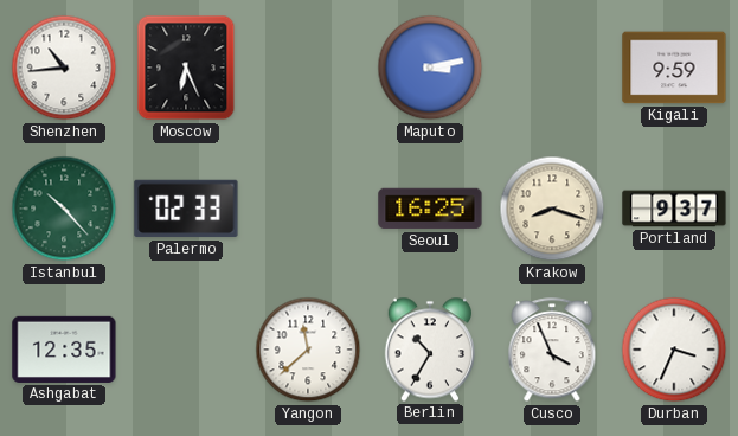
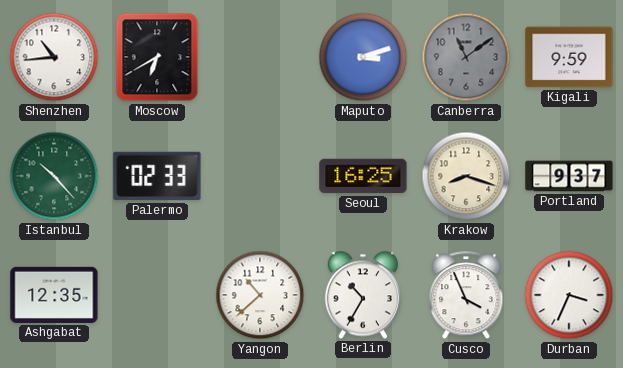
Moscow: 6:26 -> 6:40 (157, 57)
Maputo: 3:13 -> 3:12 (363, 57)
Canberra: none -> 11:09 (466, 57)
Yangon: 11:38 -> 10:38 (260, 295)
